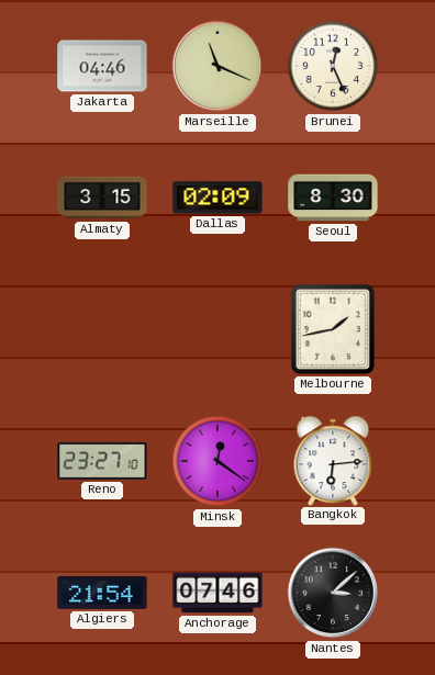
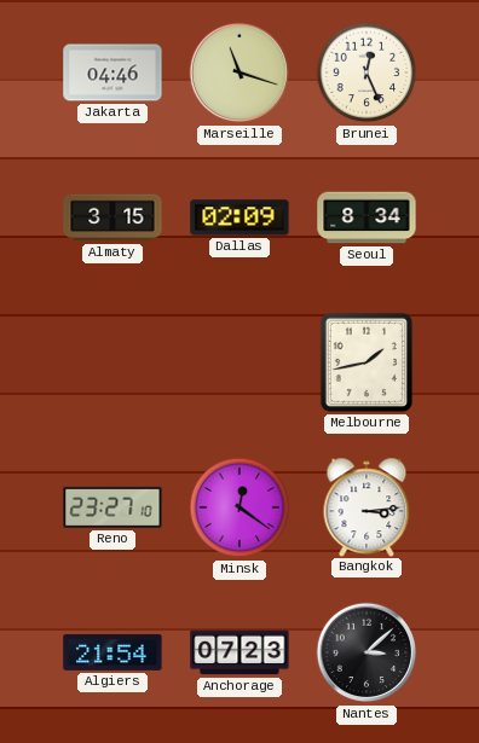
Marseille: 11:19 -> 11:18 (239, 72)
Seoul: 8:30 -> 8:34 (367, 217)
Bangkok: 6:14 -> 3:14 (367, 506)
Anchorage: 07:46 -> 07:23 (239, 652)
